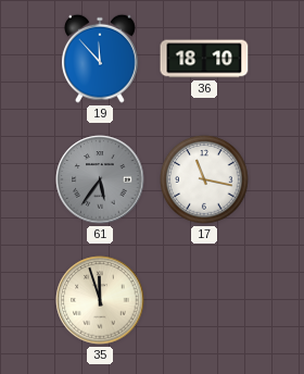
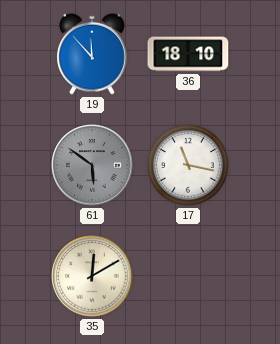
61: 5:36 -> 5:51 (92, 165)
35: 11:57 -> 12:10 (92, 276)
